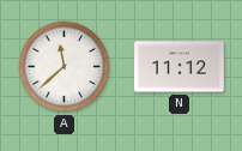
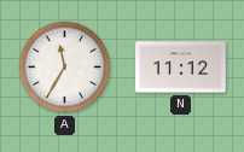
A: 11:38 -> 11:35 (65, 68)
